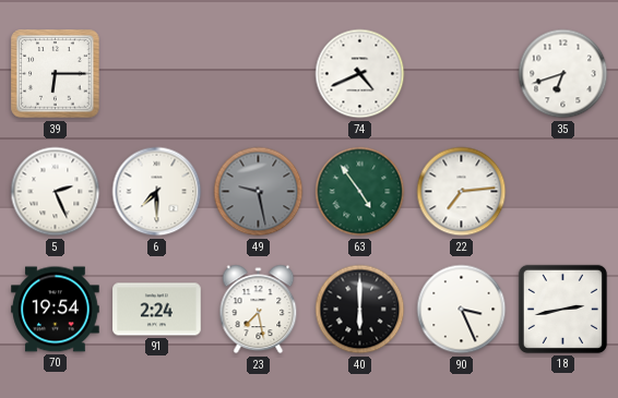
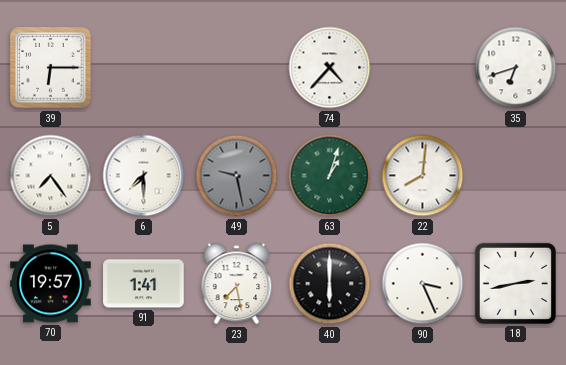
74: 4:41 -> 4:37 (330, 68)
5: 2:26 -> 7:24 (51, 176)
63: 4:54 -> 1:03 (330, 176)
22: 7:14 -> 8:01 (423, 176)
70: 19:54 -> 19:57 (51, 284)
91: 2:24 -> 1:41 (144, 284)
